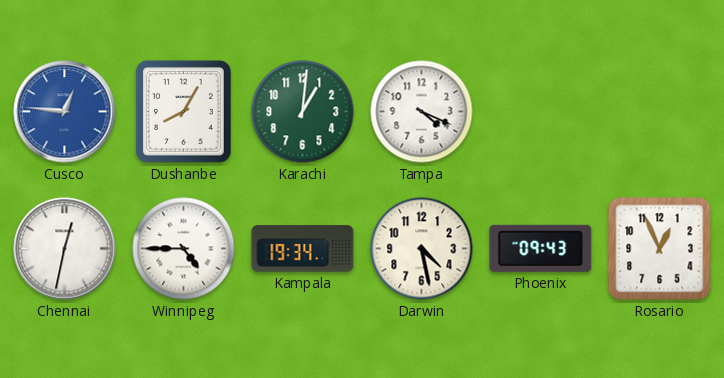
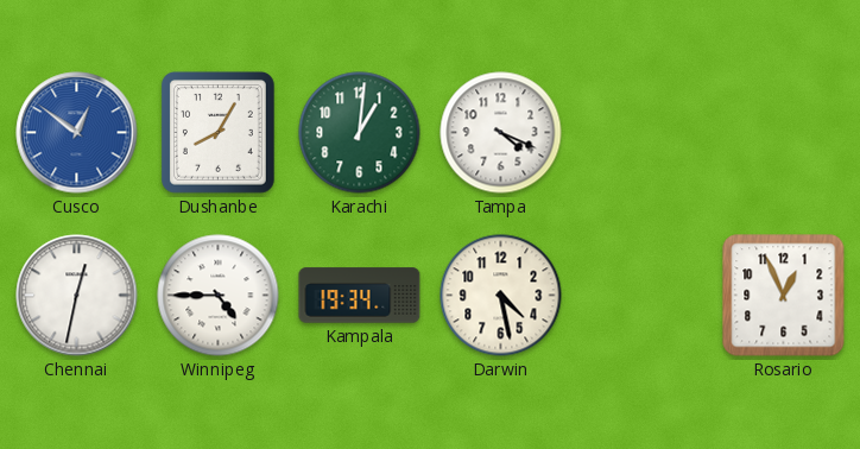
Cusco: 12:46 -> 12:51 (77, 133)
Phoenix: 09:43 -> none (541, 248)
